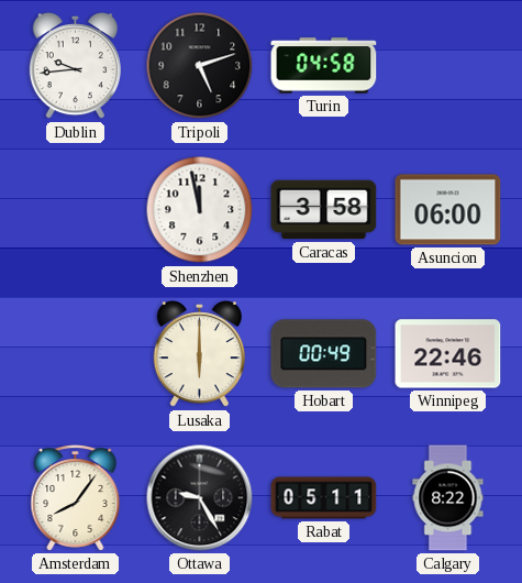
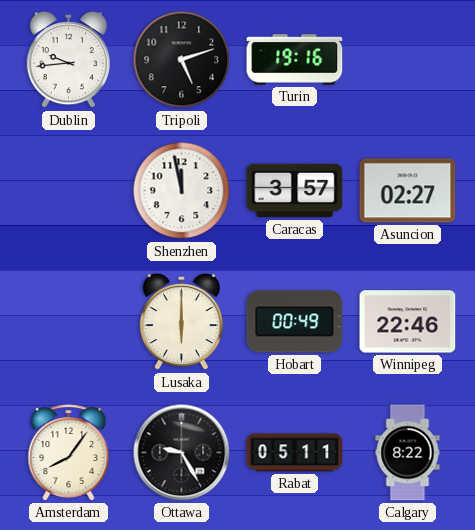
Turin: 04:58 -> 19:16 (295, 60)
Caracas: 3:58 -> 3:57 (295, 191)
Asuncion: 06:00 -> 02:27 (408, 191)
